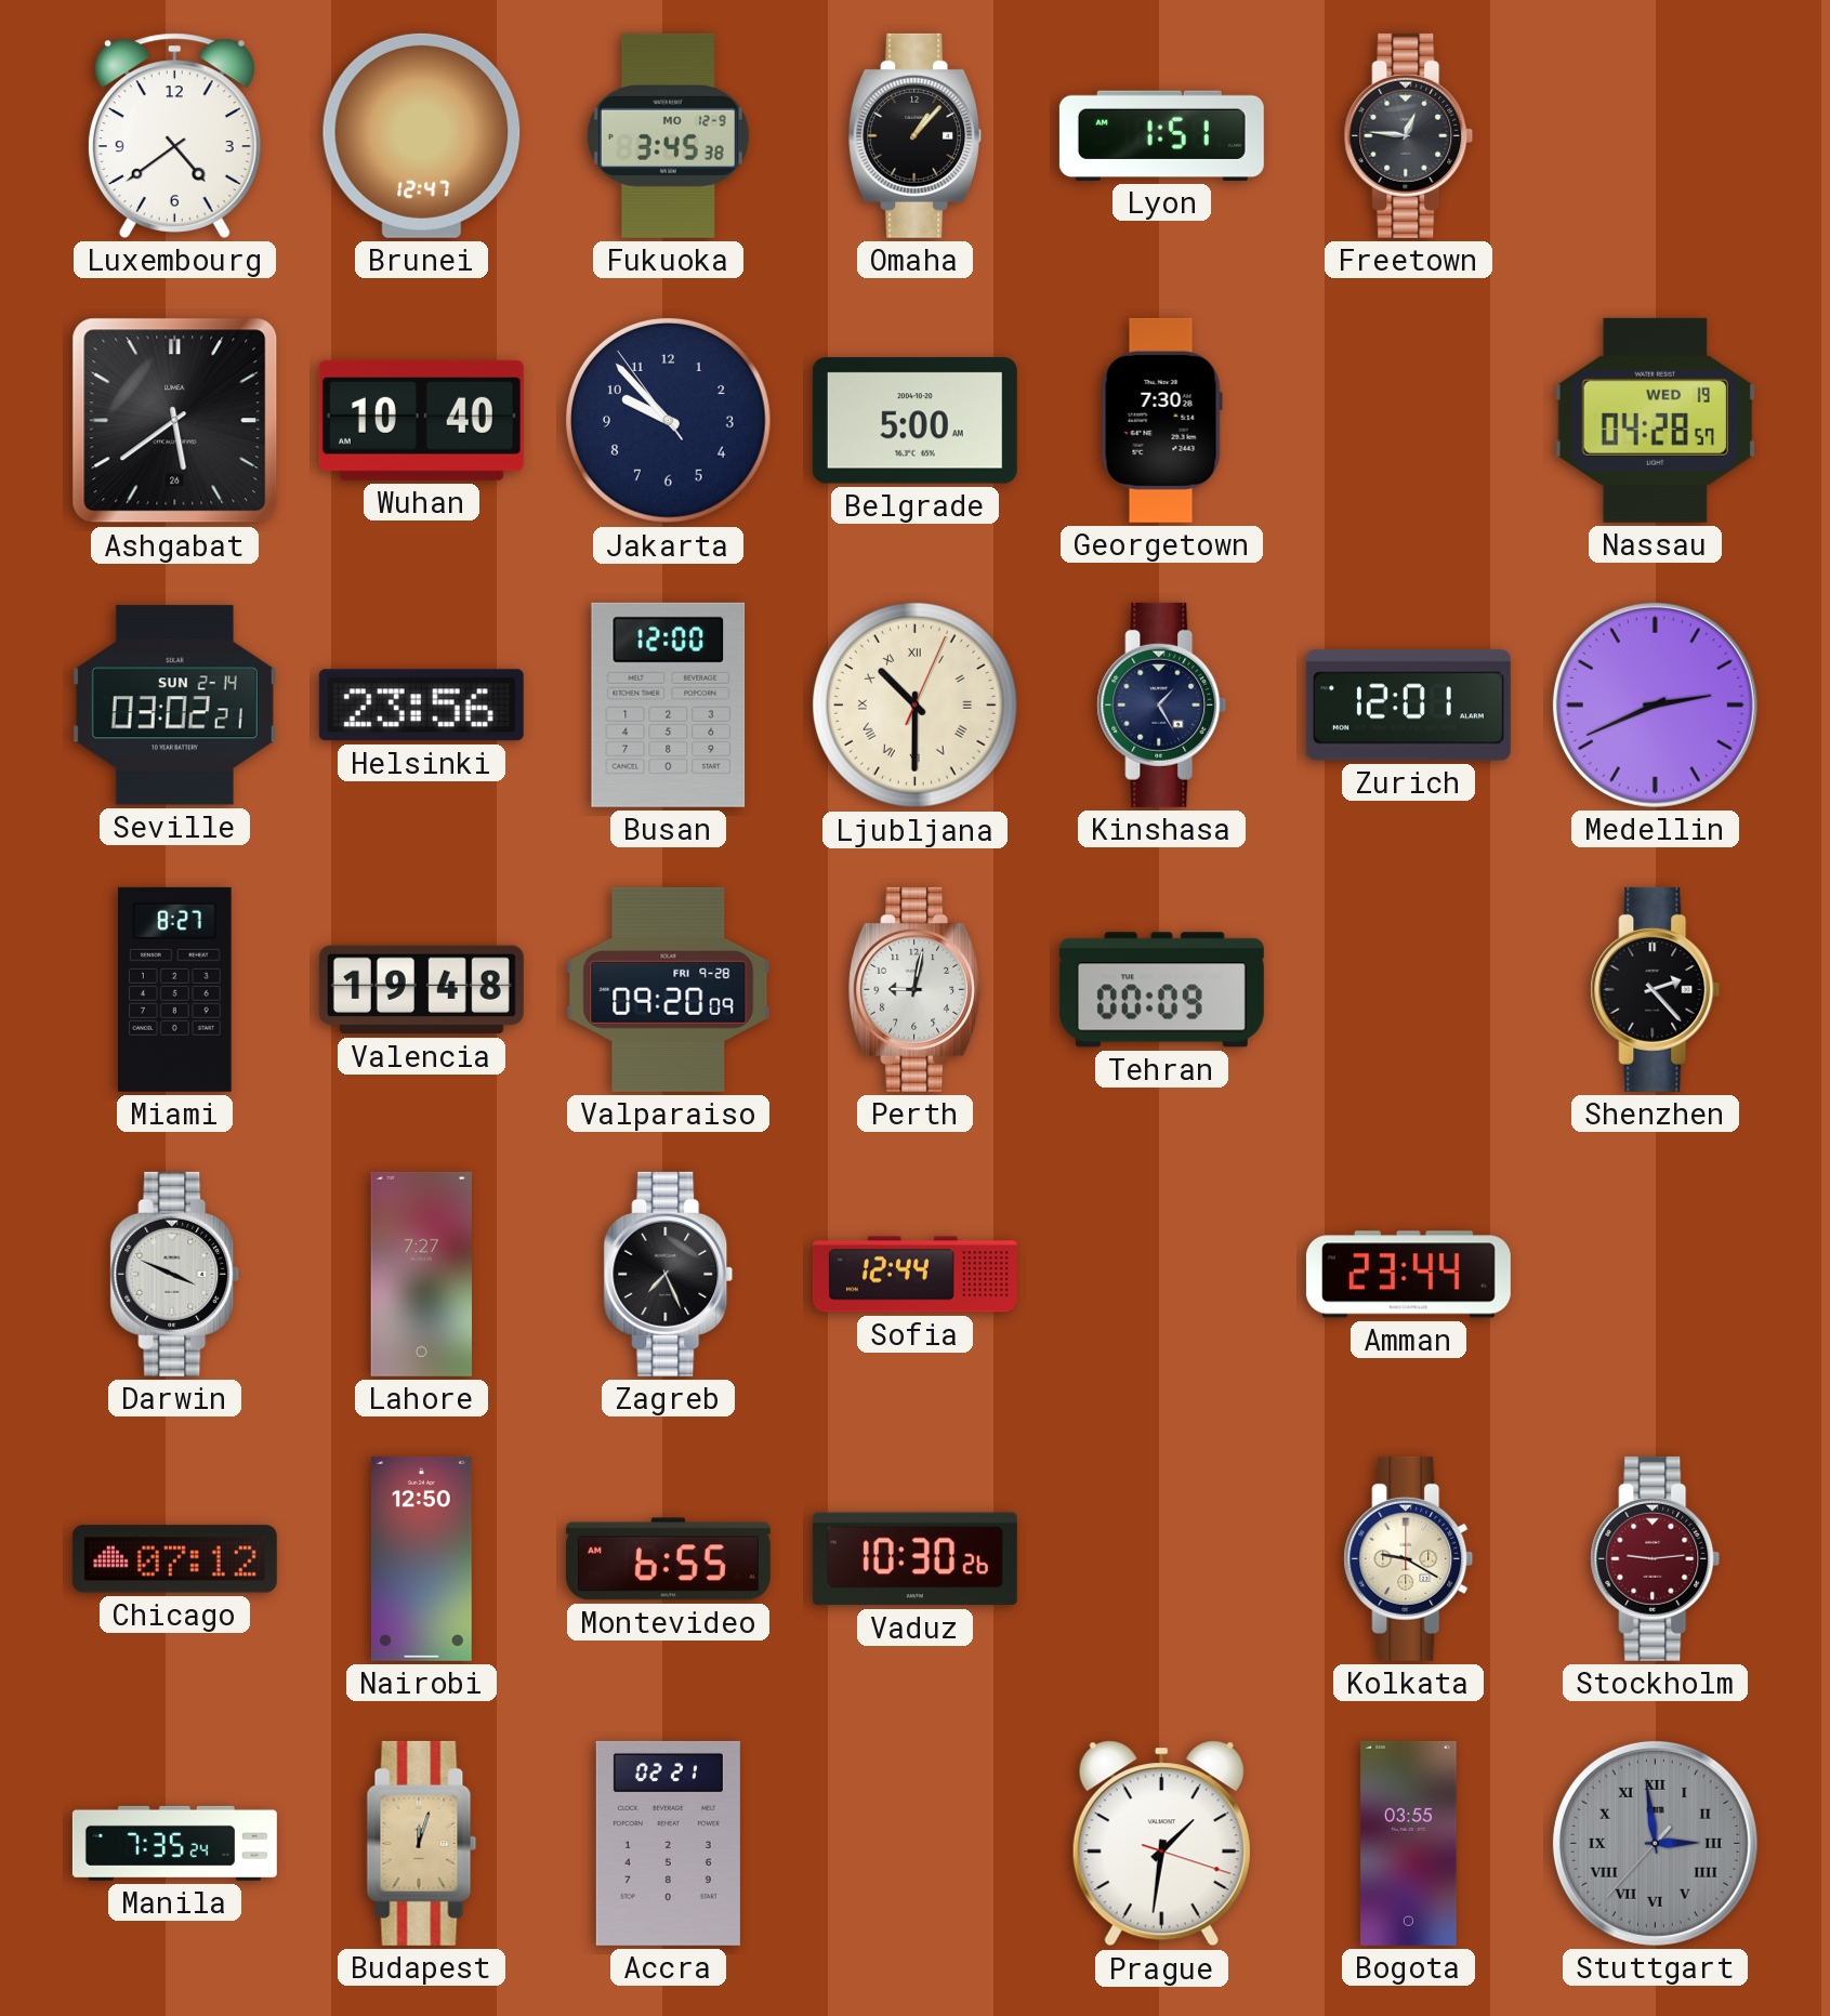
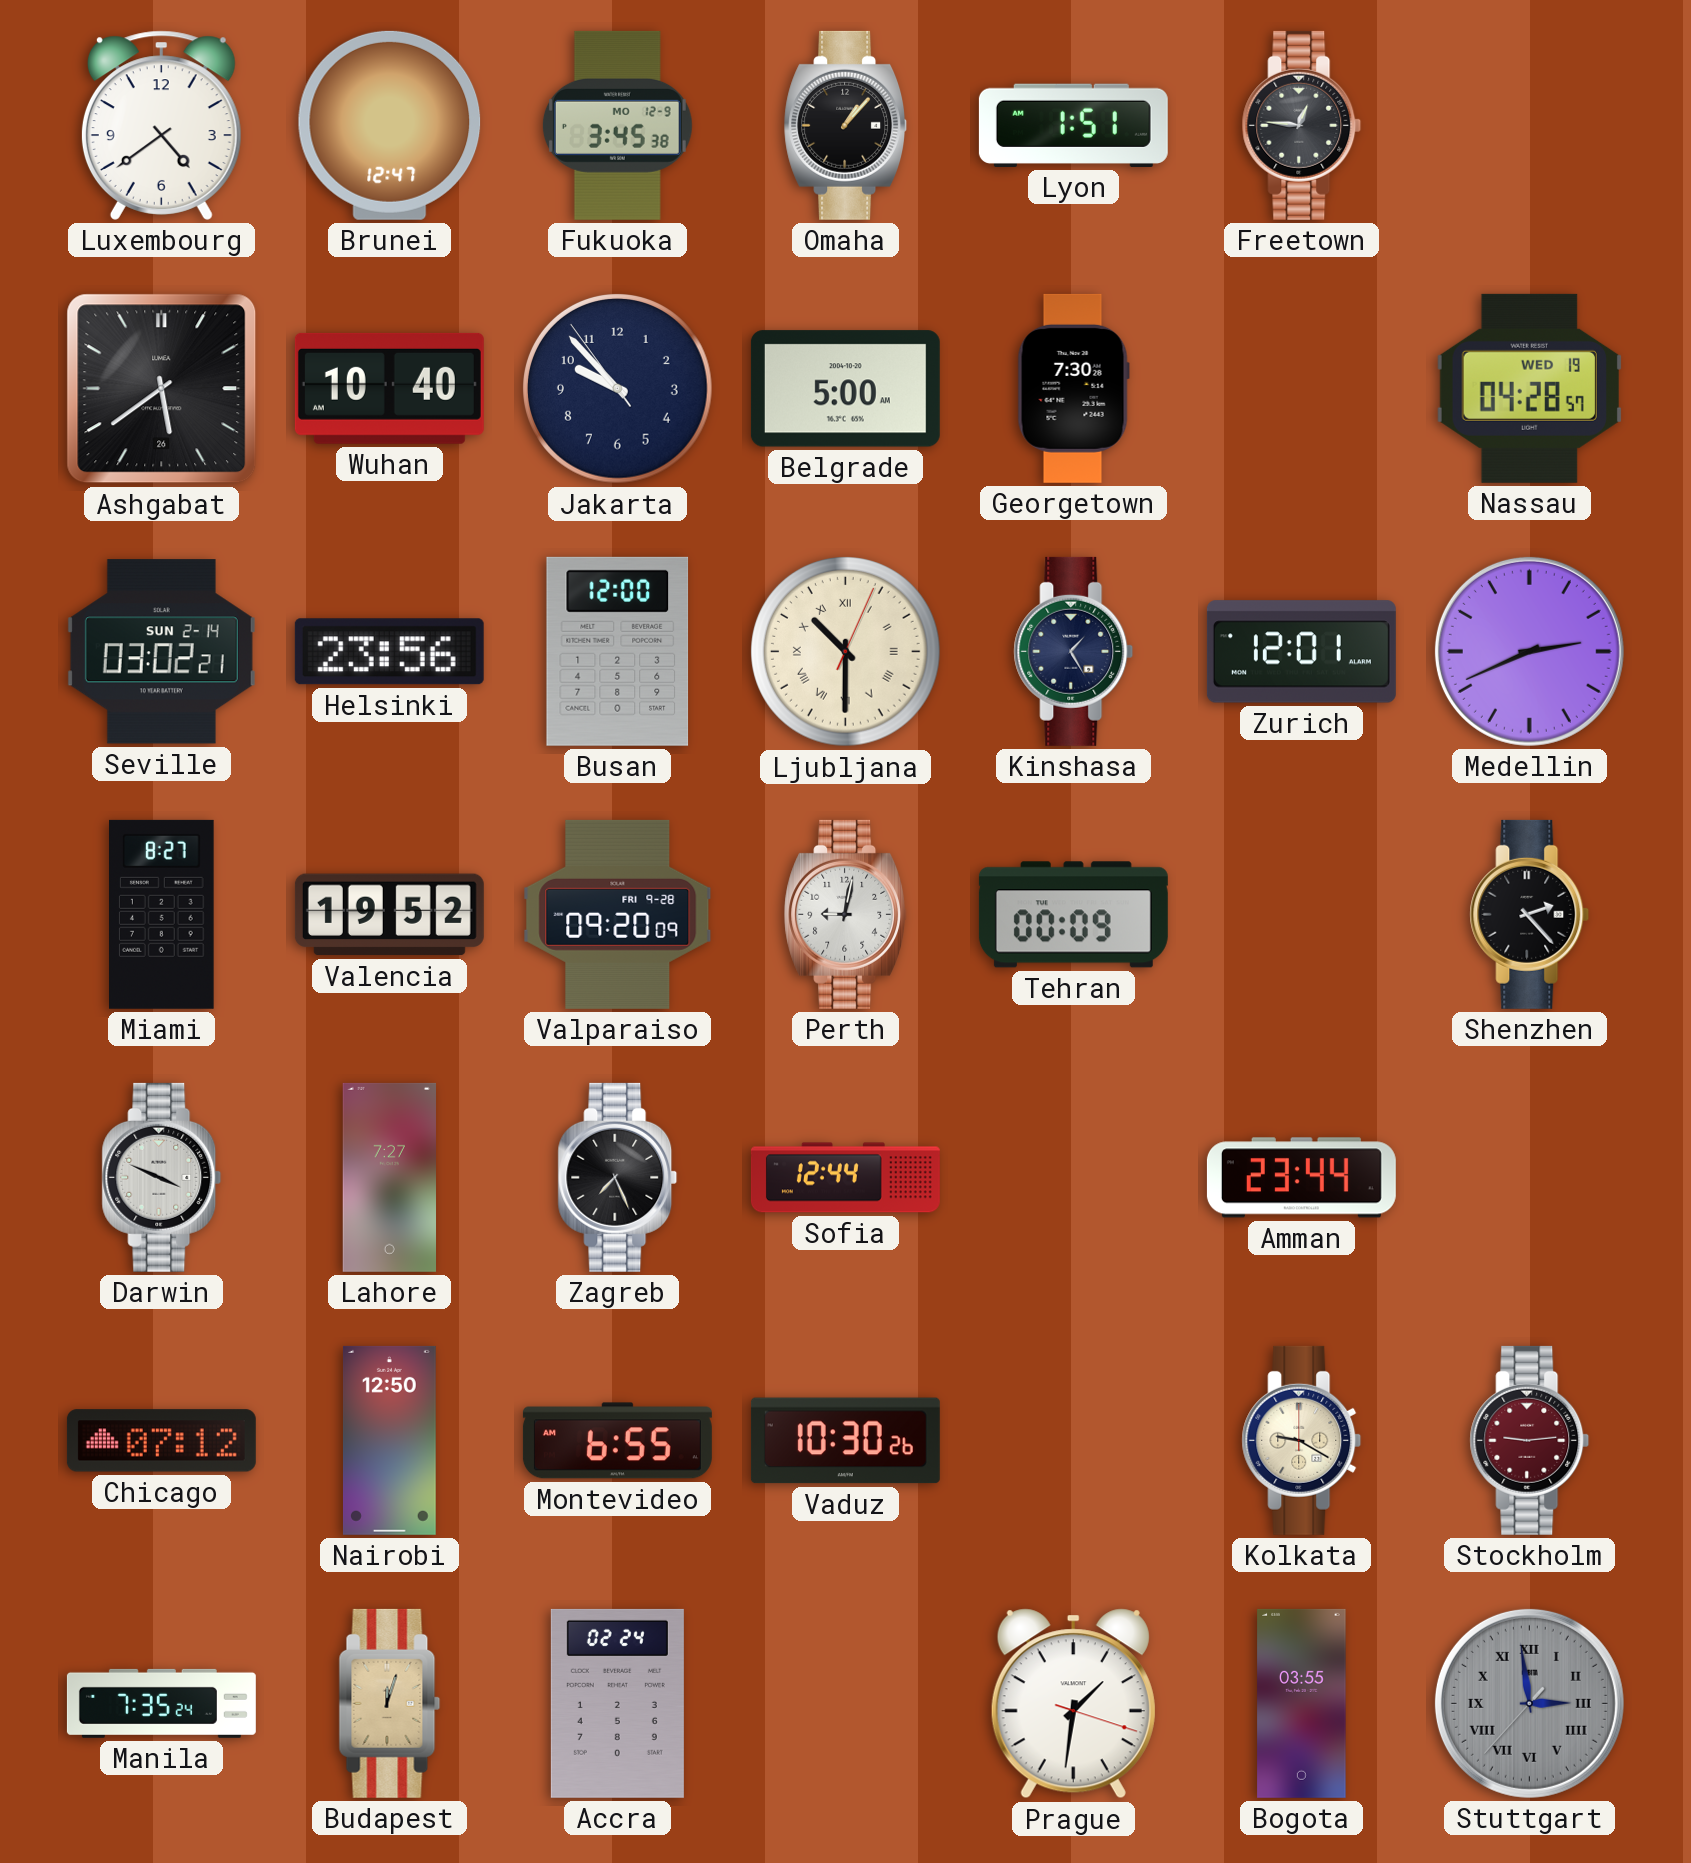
Valencia: 19:48 -> 19:52 (389, 915)
Accra: 02:21 -> 02:24 (617, 1703)
